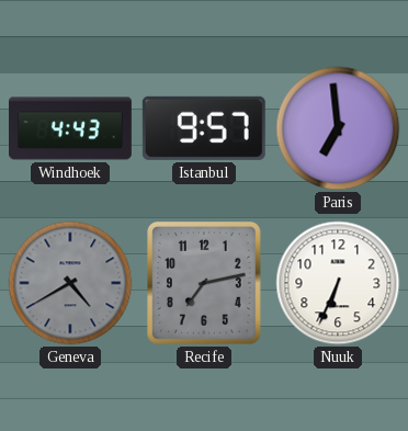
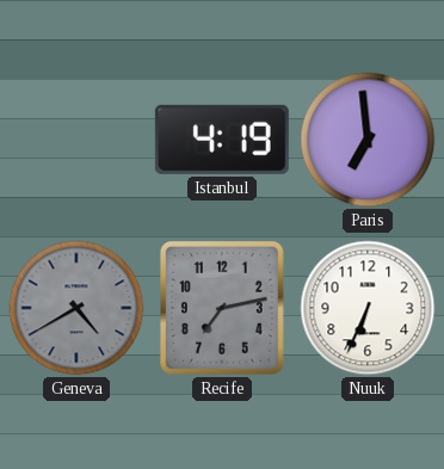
Windhoek: 4:43 -> none (71, 128)
Istanbul: 9:57 -> 4:19 (222, 140)
